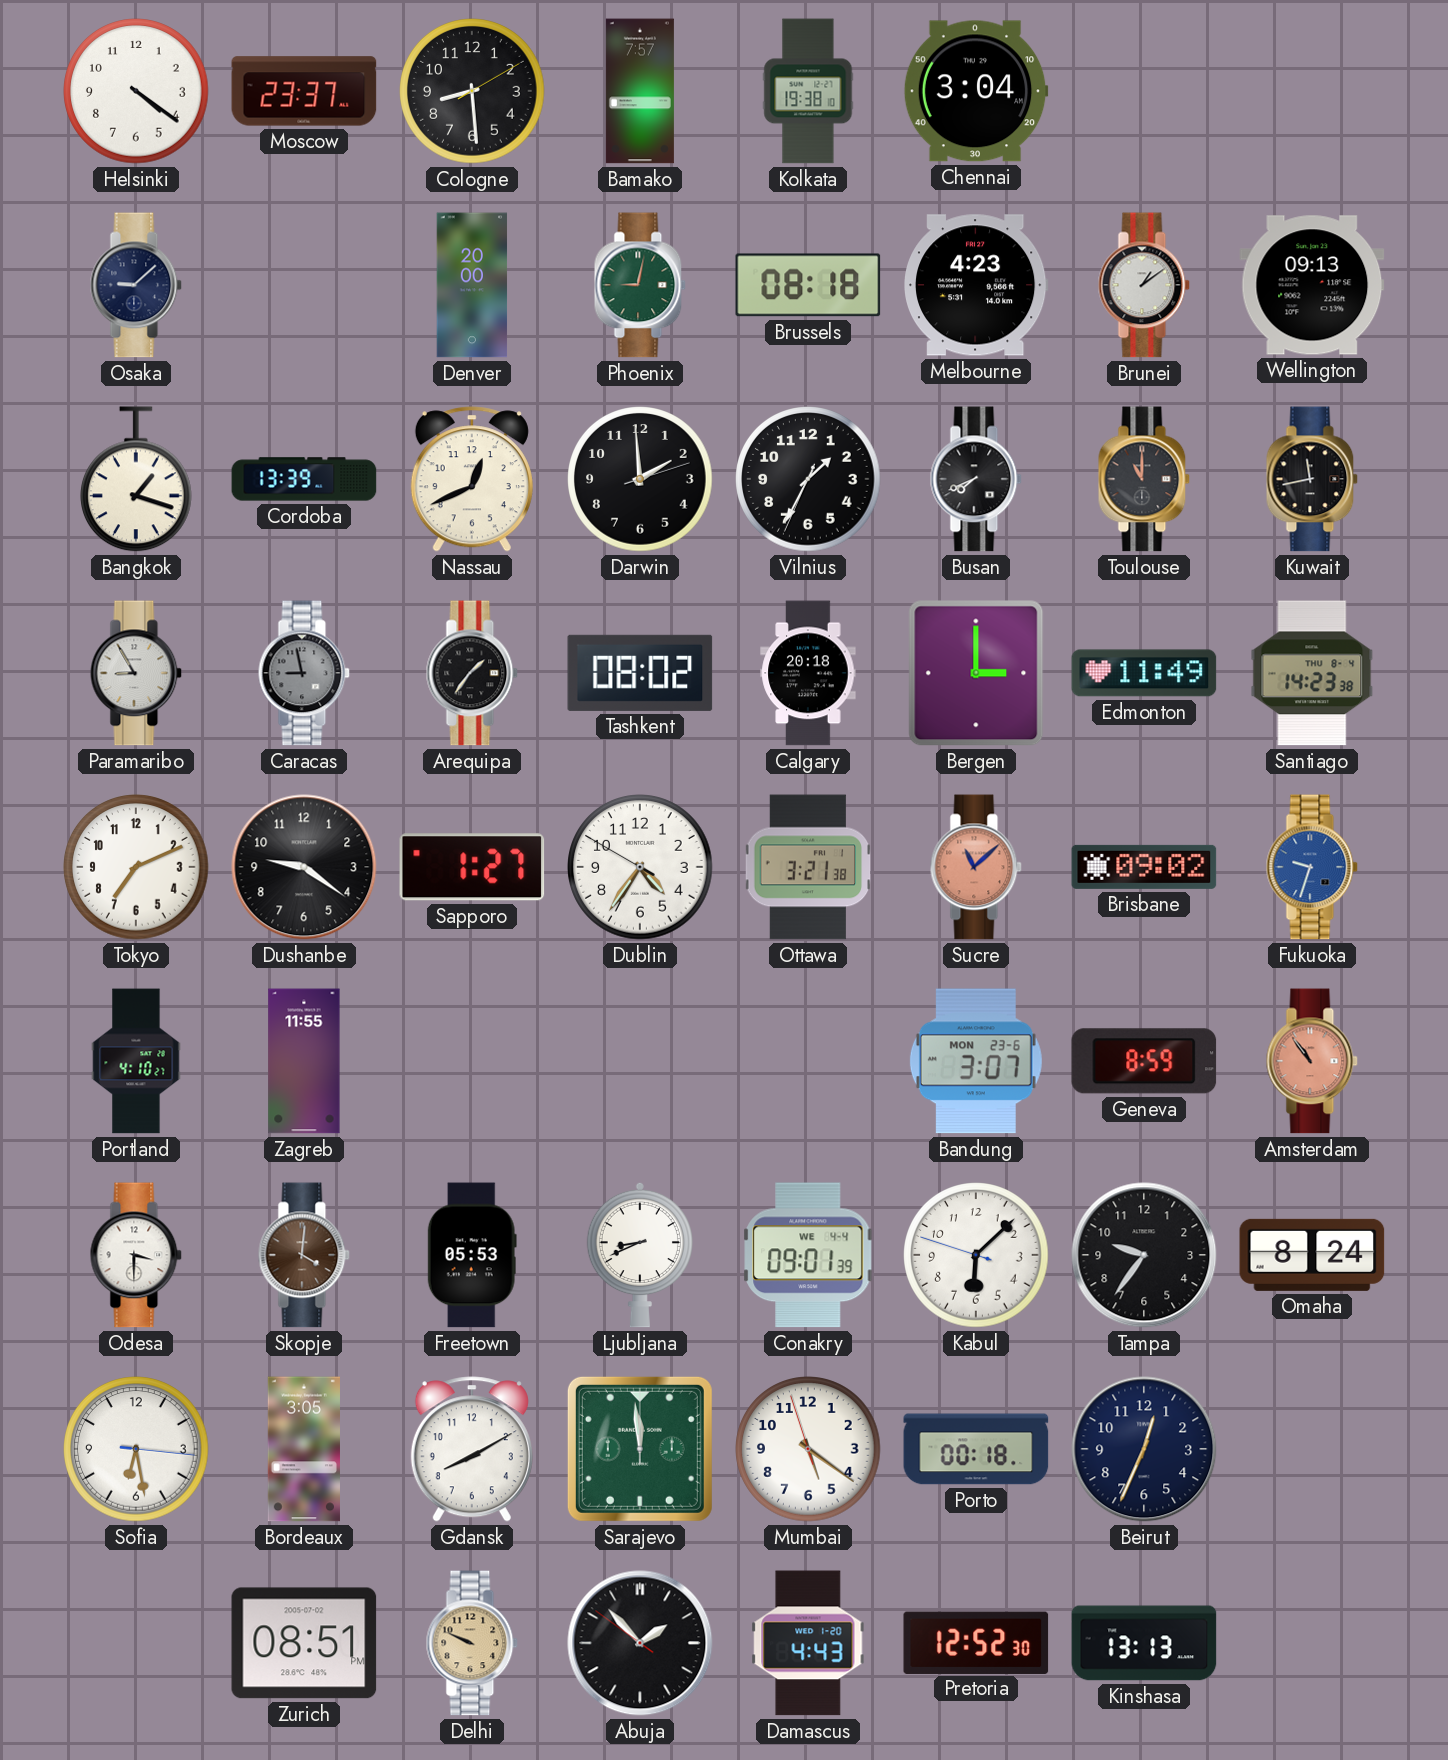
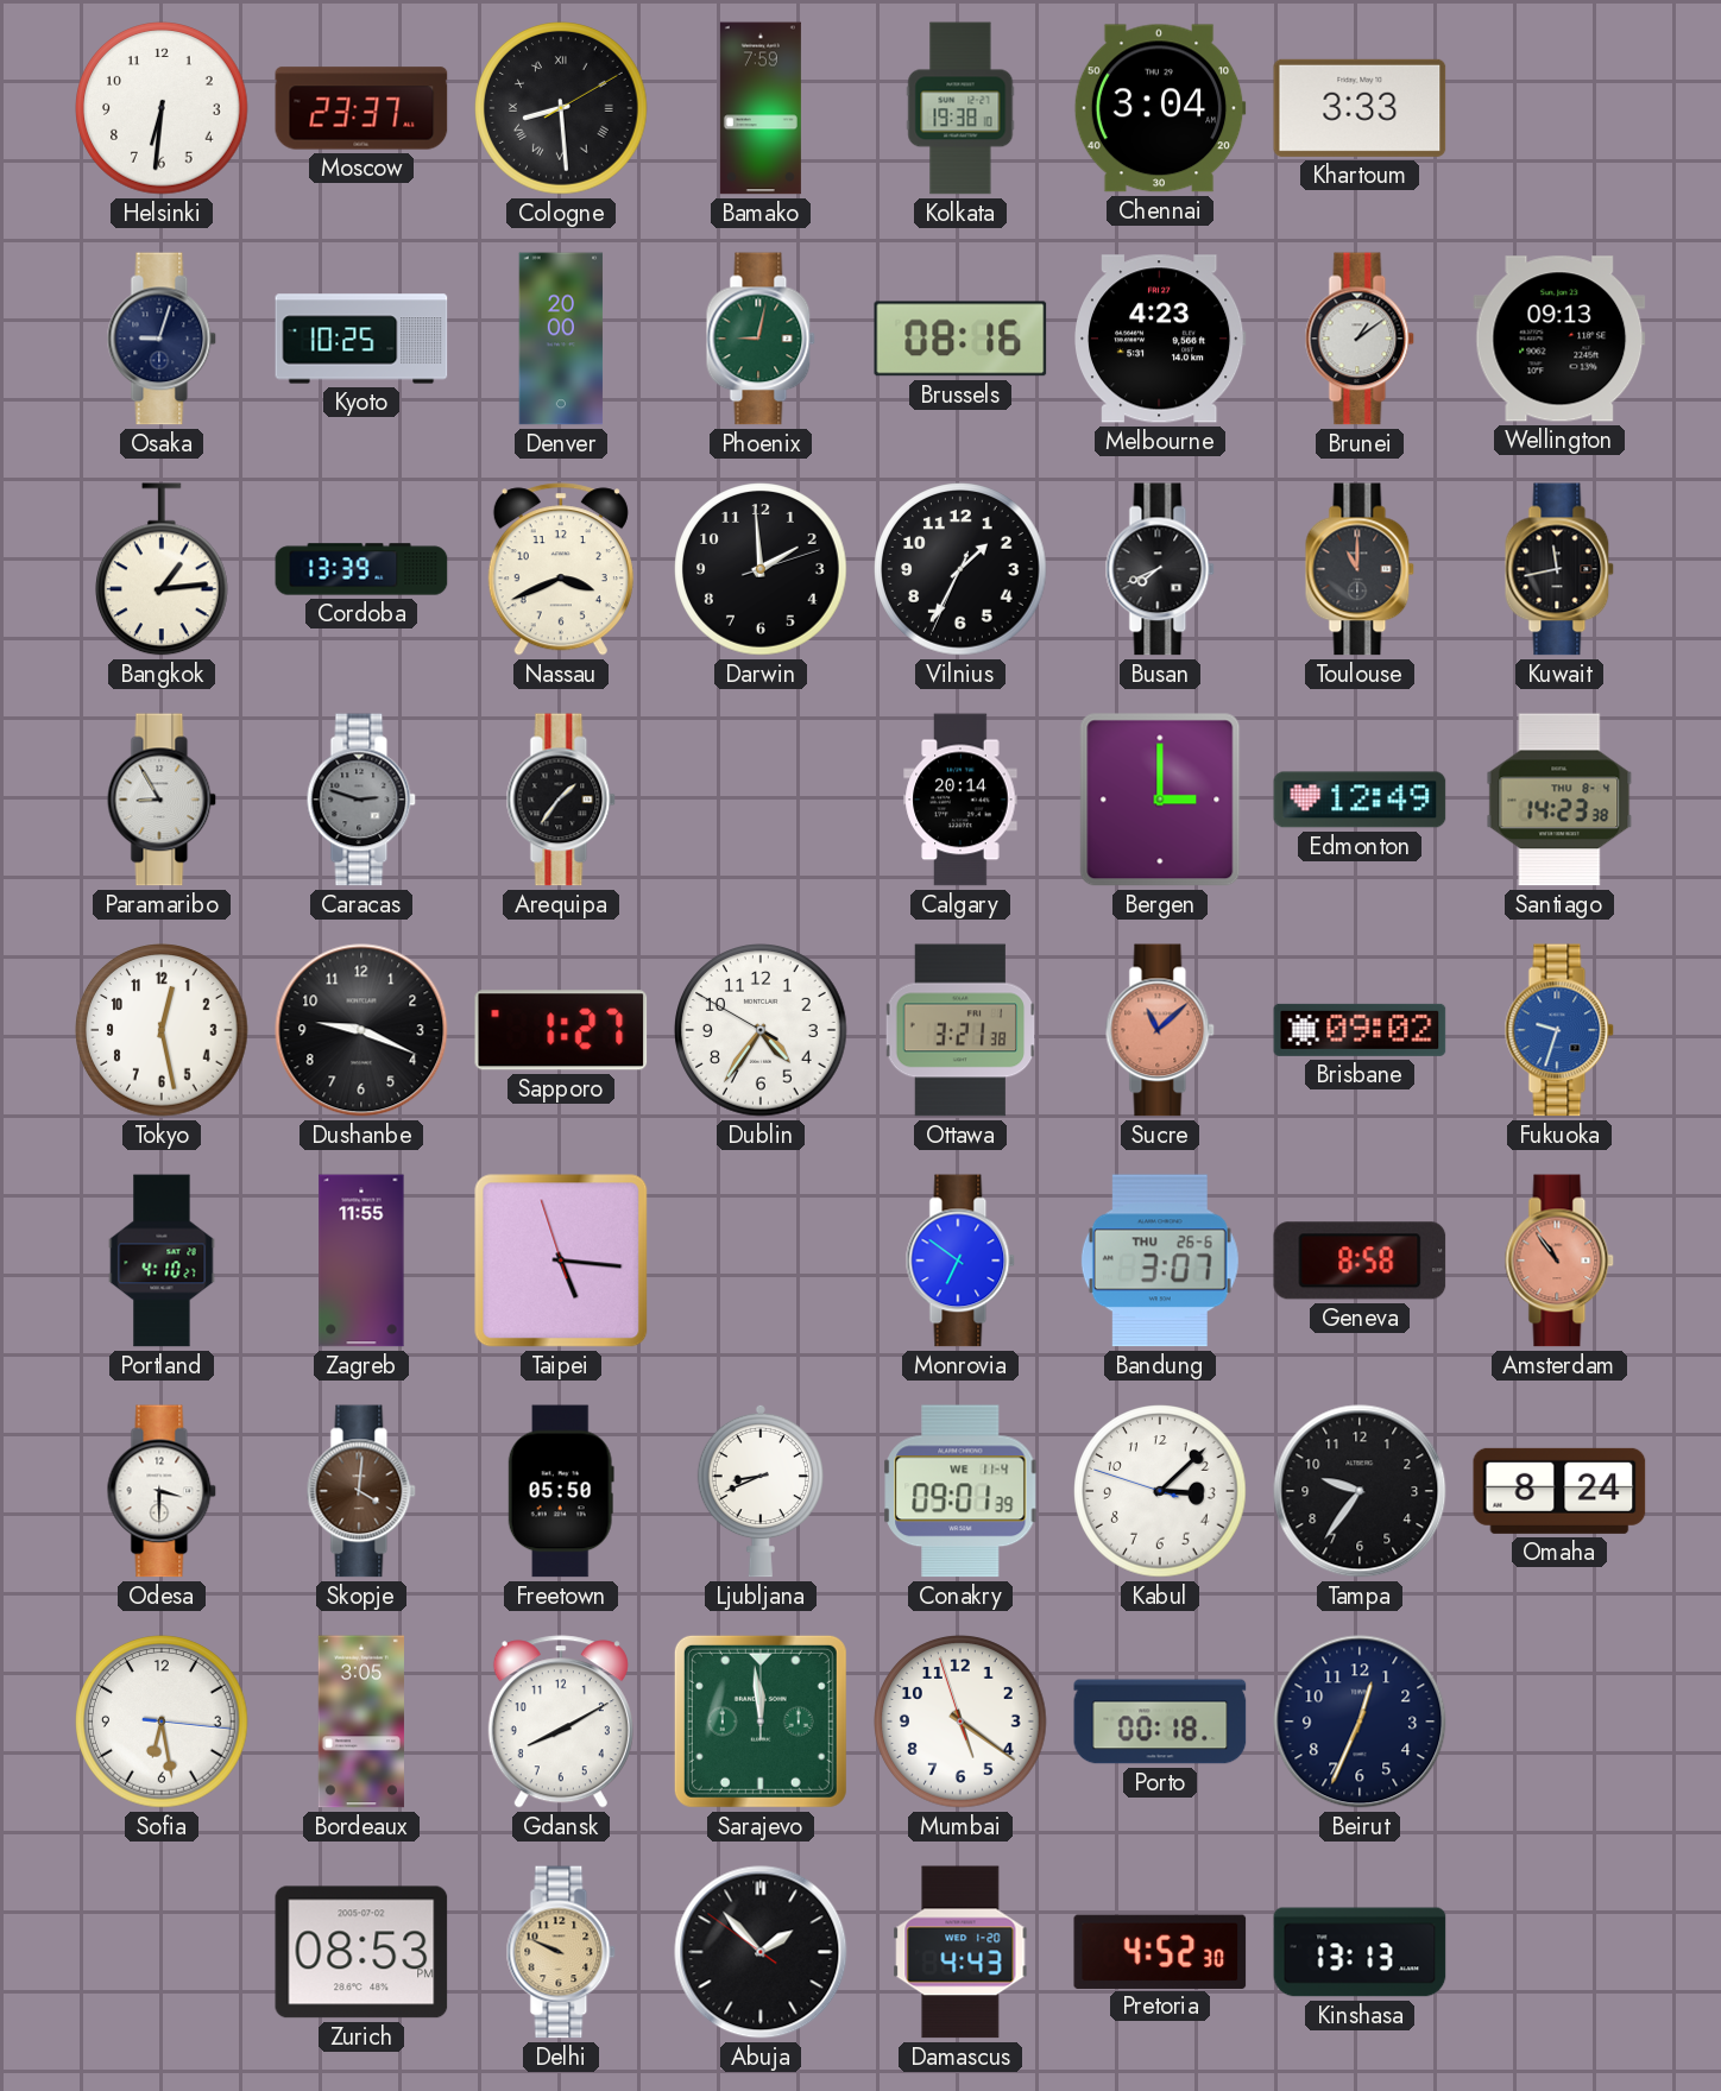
Helsinki: 4:21 -> 6:31 (162, 108)
Cologne numerals: Arabic -> Roman (561, 108)
Bamako: 7:57 -> 7:59 (761, 108)
Khartoum: none -> 3:33 (1360, 108)
Osaka: 9:08 -> 9:03 (162, 339)
Kyoto: none -> 10:25 (361, 339)
Brussels: 08:18 -> 08:16 (960, 339)
Bangkok: 1:18 -> 1:14 (163, 569)
Nassau: 12:41 -> 3:41 (561, 569)
Caracas: 8:58 -> 2:48 (361, 800)
Tashkent: 08:02 -> none (640, 673)
Calgary: 20:18 -> 20:14 (960, 800)
Edmonton: 11:49 -> 12:49 (1360, 800)
Tokyo: 7:11 -> 12:28 (162, 1030)
Dushanbe: 9:21 -> 9:19 (361, 1030)
Taipei: none -> 5:15 (561, 1261)
Monrovia: none -> 6:51 (960, 1261)
Bandung date: MON 23-6 -> THU 26-6 (1160, 1261)
Geneva: 8:59 -> 8:58 (1360, 1261)
Freetown: 05:53 -> 05:50 (561, 1491)
Conakry date: WE 4-4 -> WE 11-4 (960, 1491)
Kabul: 6:07 -> 3:07 (1160, 1491)
Zurich: 08:51 -> 08:53 (361, 1952)
Pretoria: 12:52 -> 4:52 (1160, 1951)
